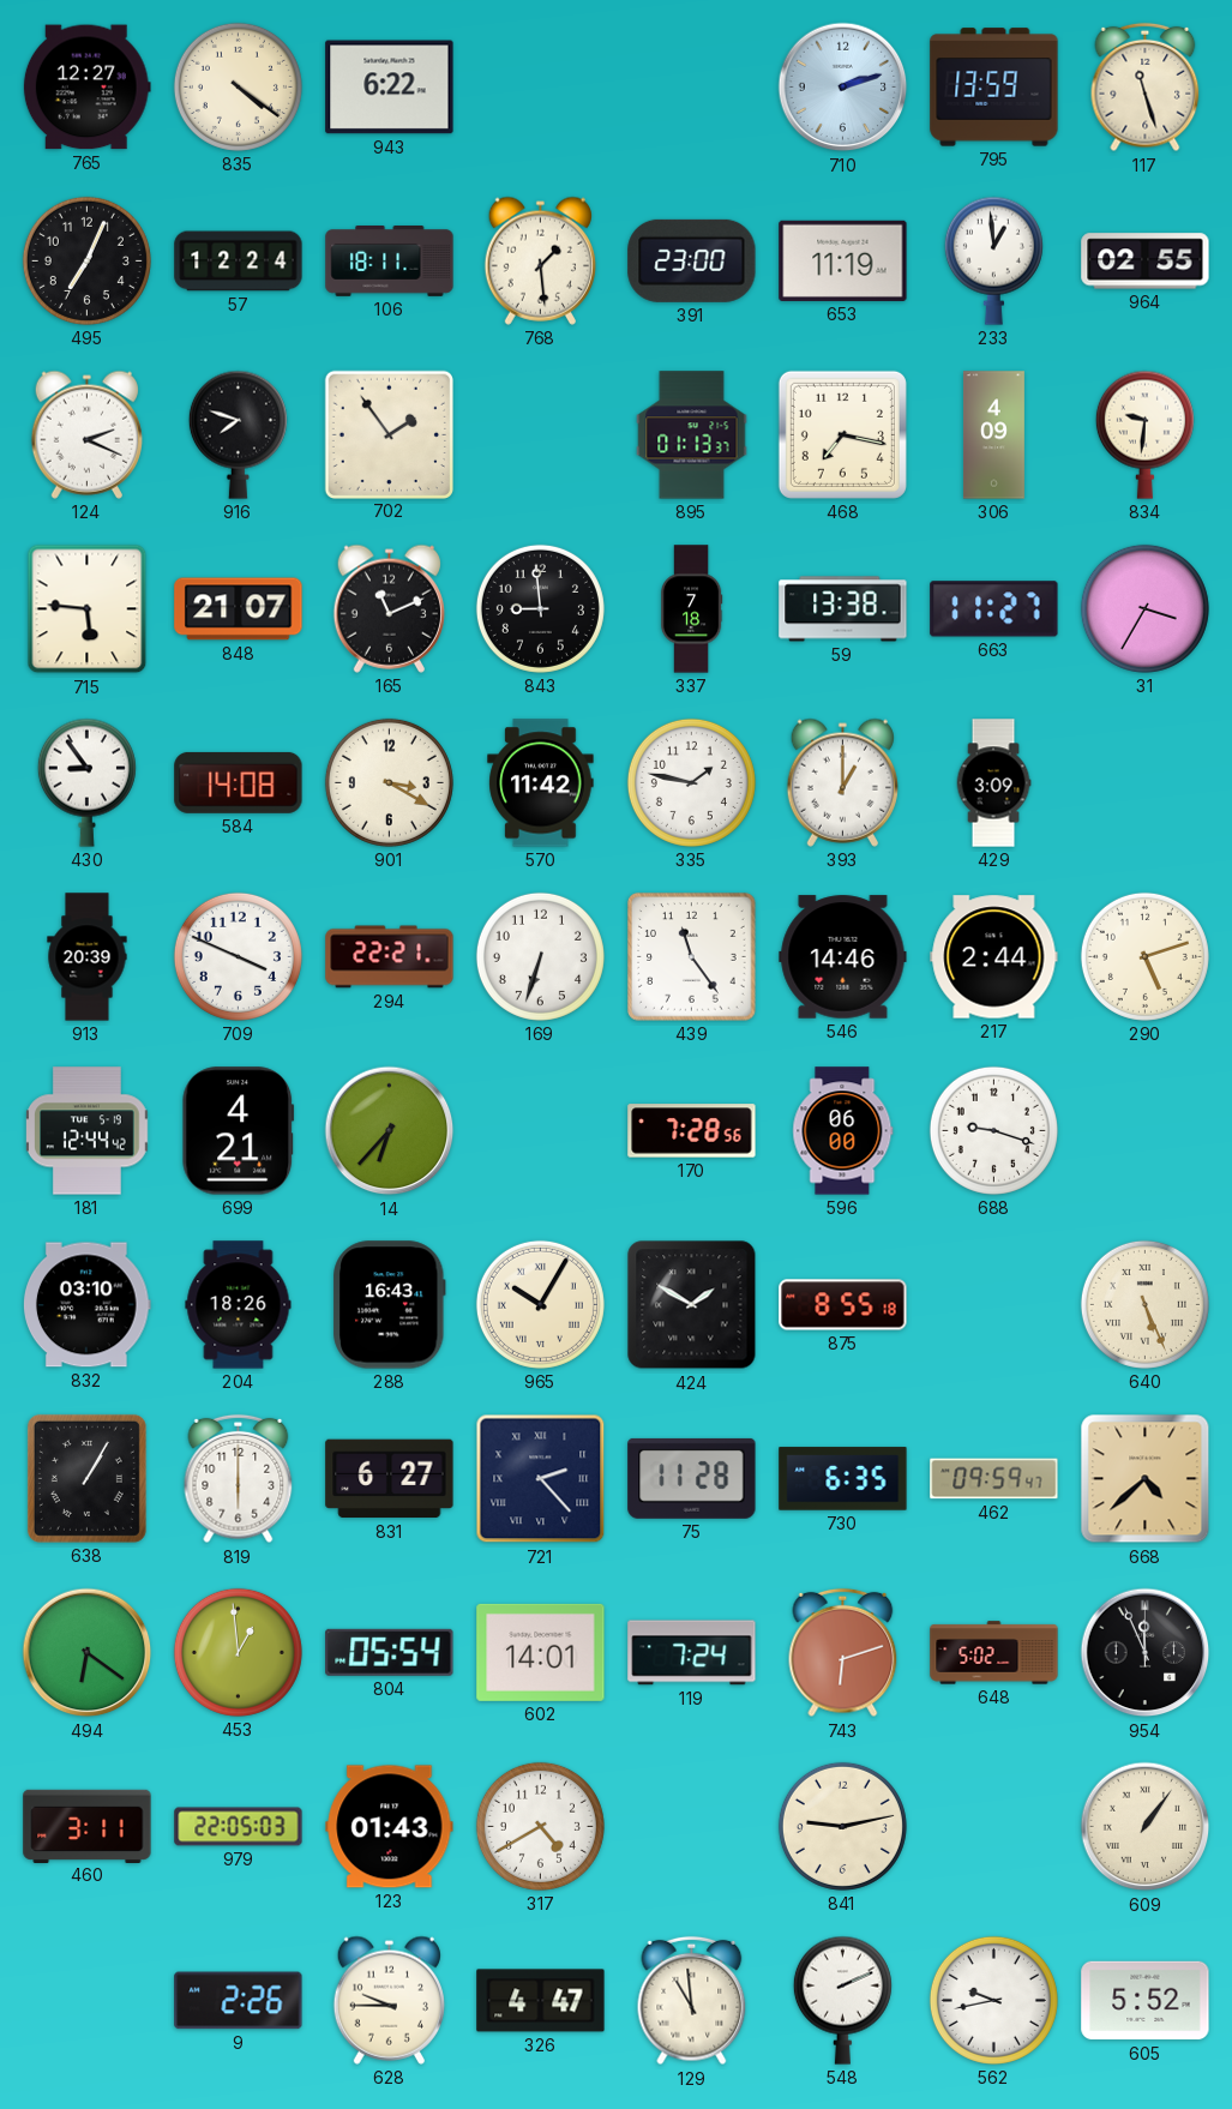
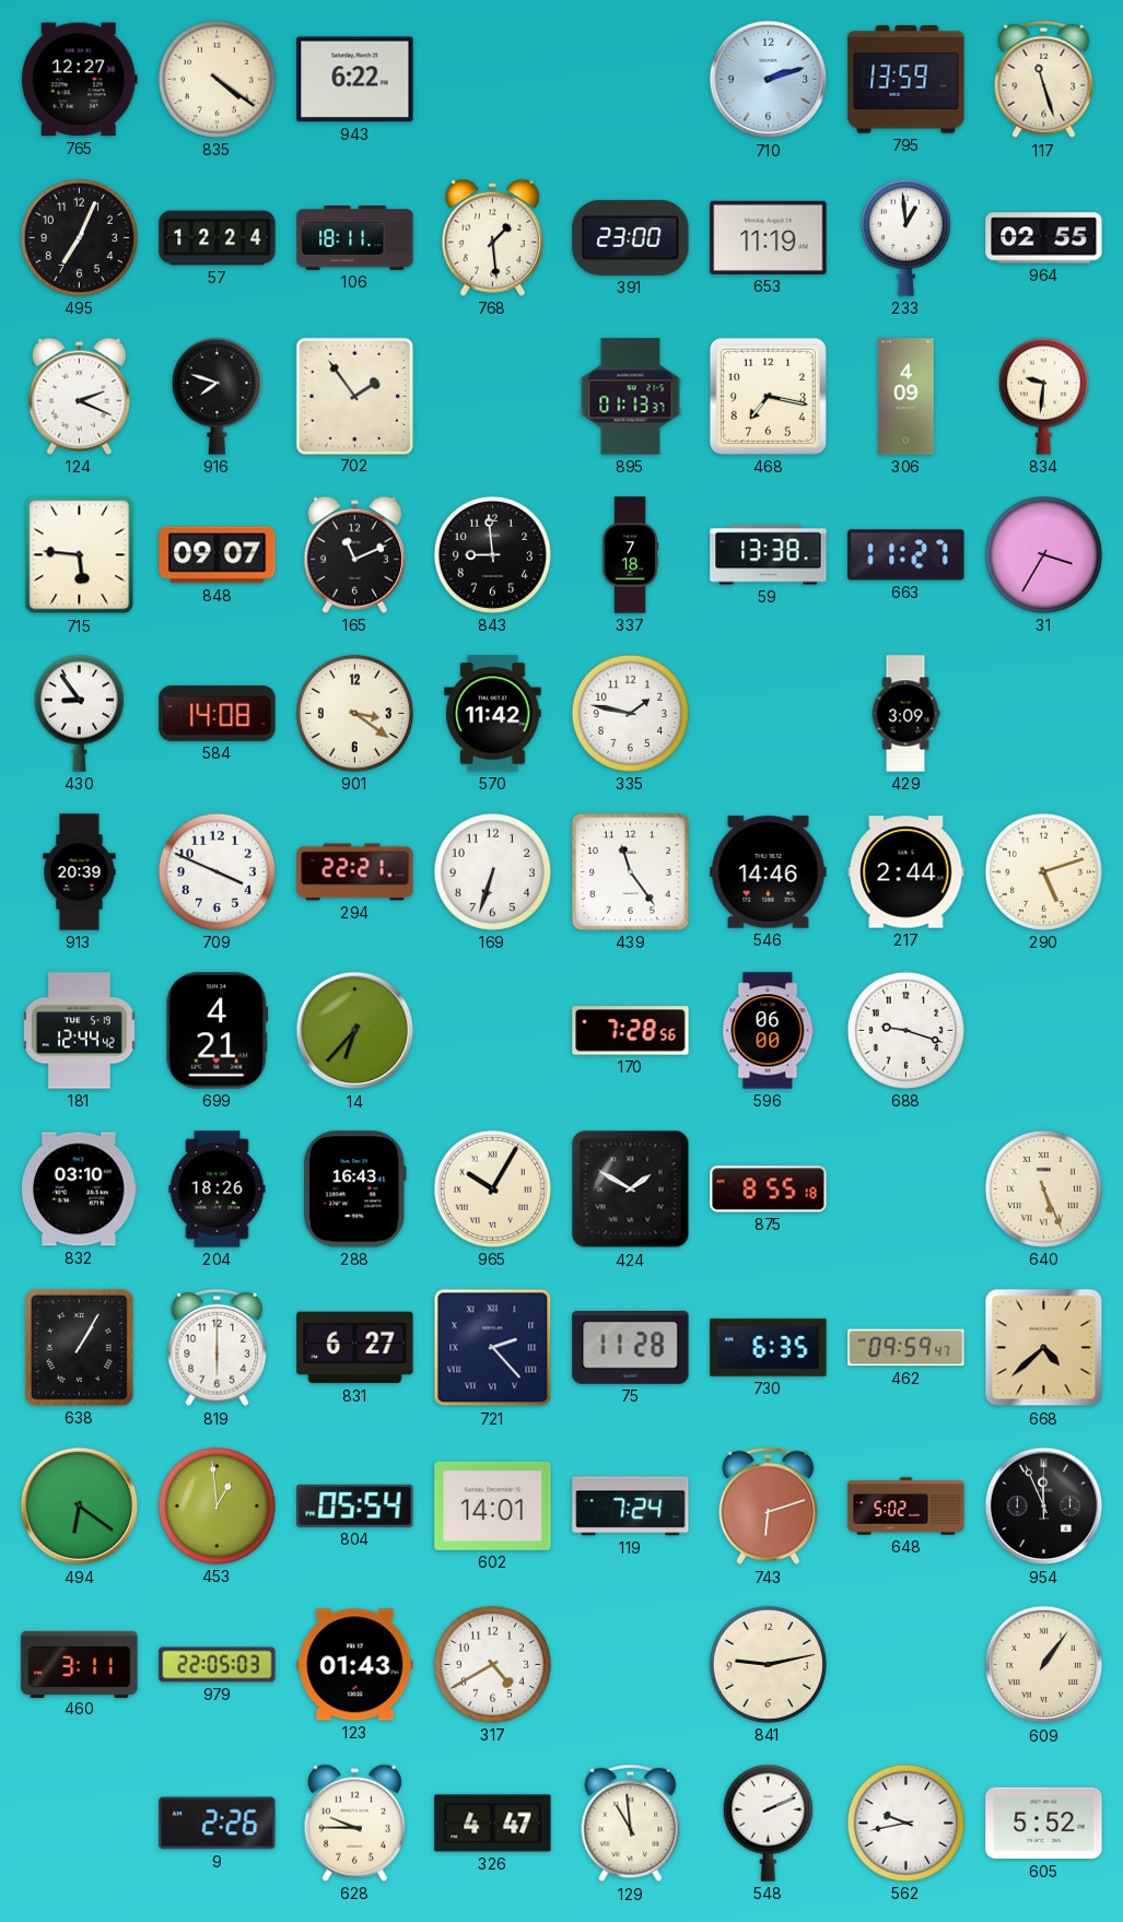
848: 21:07 -> 09:07 (218, 555)
901: 3:20 -> 3:21 (354, 713)
393: 1:00 -> none (842, 782)
